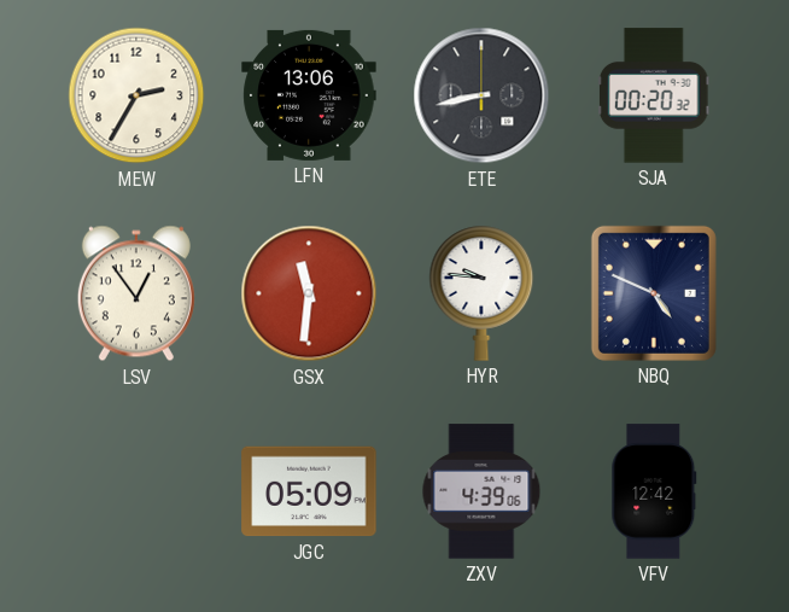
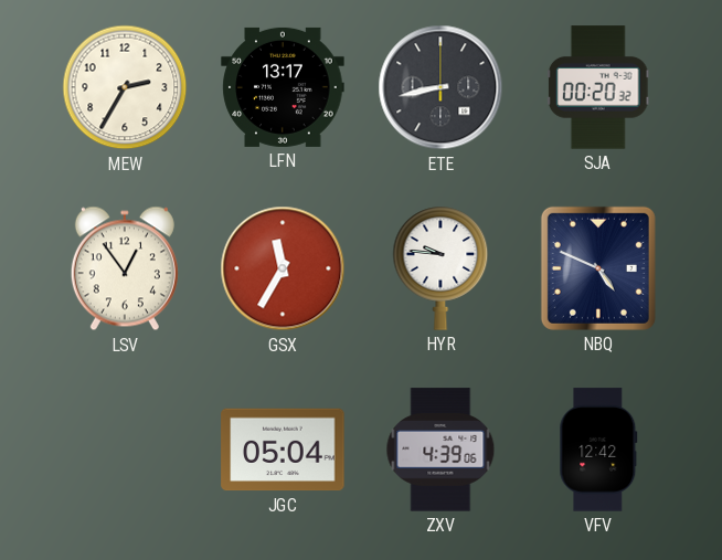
LFN: 13:06 -> 13:17 (283, 87)
GSX: 11:31 -> 11:35 (283, 268)
JGC: 05:09 -> 05:04 (283, 450)
